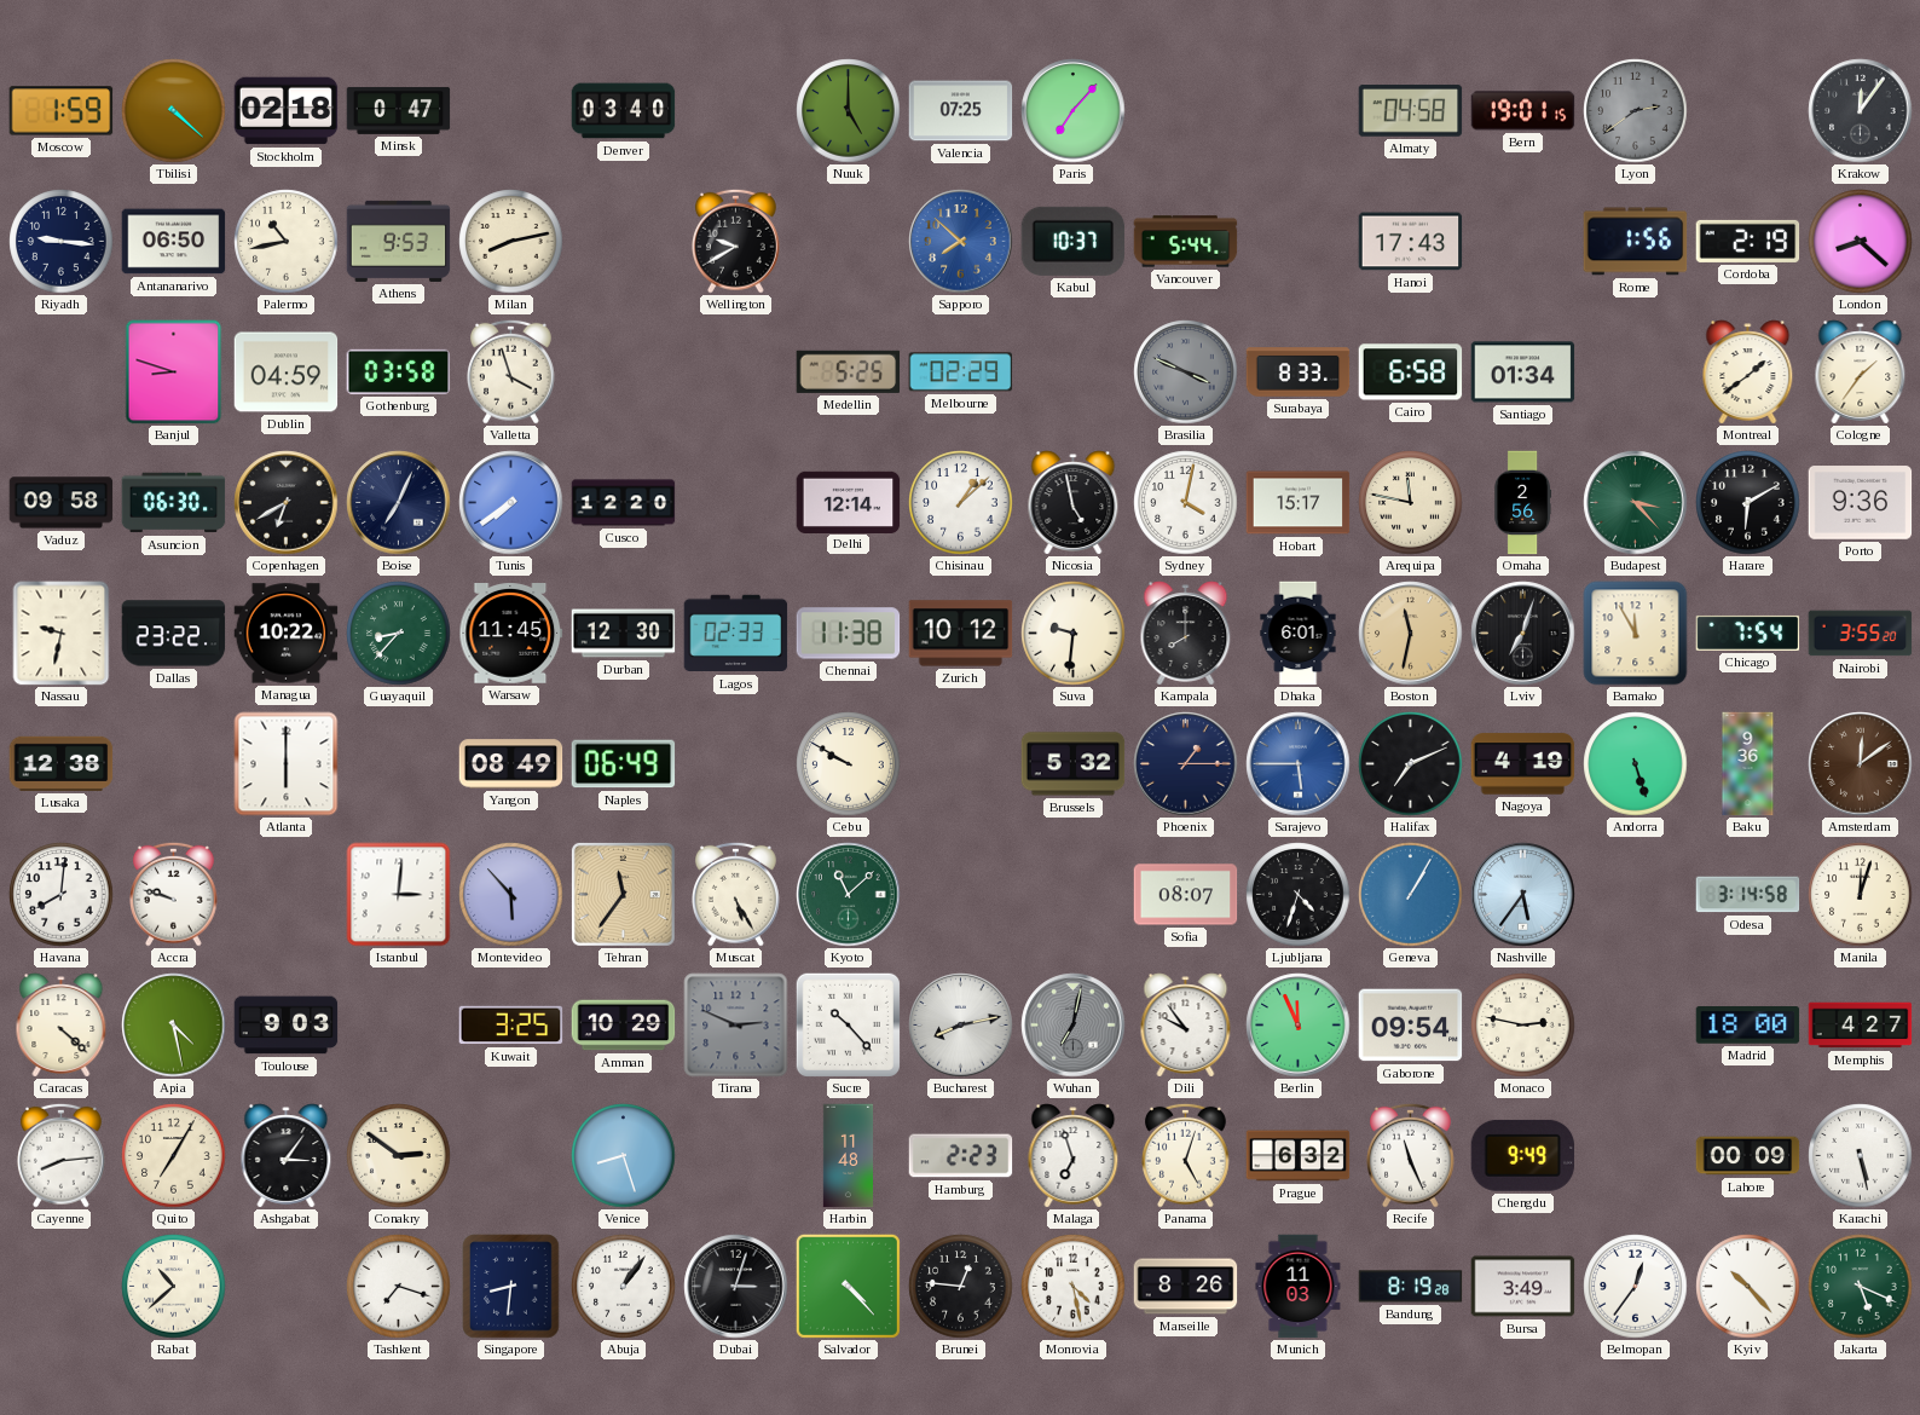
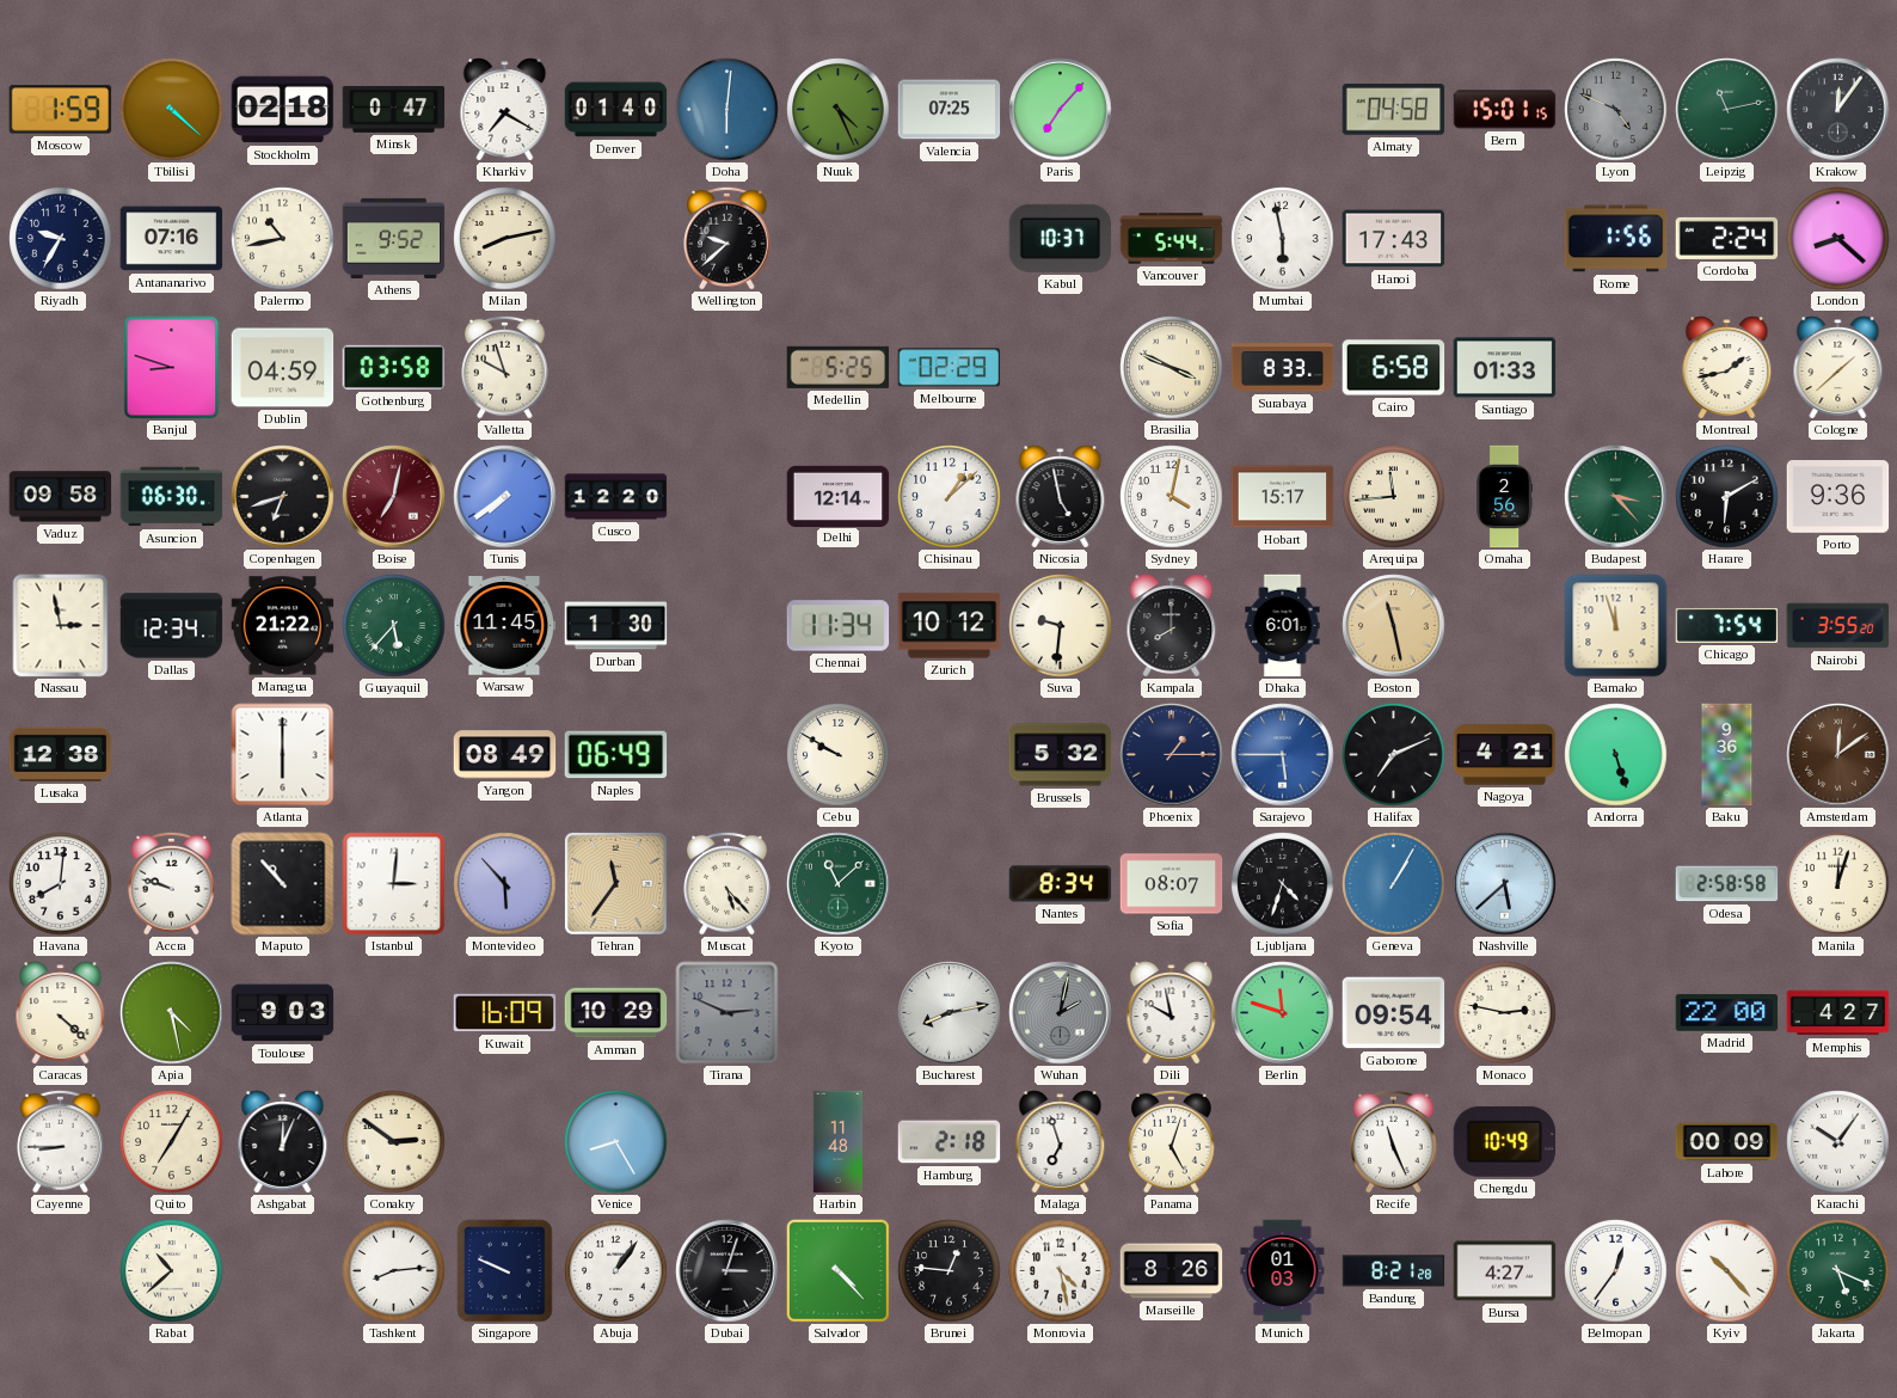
Kharkiv: none -> 7:20 (505, 110)
Denver: 03:40 -> 01:40 (616, 110)
Doha: none -> 6:01 (728, 110)
Nuuk: 5:00 -> 4:26 (839, 110)
Bern: 19:01 -> 15:01 (1505, 110)
Lyon: 2:39 -> 4:49 (1616, 110)
Leipzig: none -> 11:13 (1727, 110)
Riyadh: 9:16 -> 9:35 (61, 239)
Antananarivo: 06:50 -> 07:16 (172, 239)
Athens: 9:53 -> 9:52 (394, 238)
Wellington: 9:40 -> 9:38 (728, 238)
Sapporo: 7:52 -> none (961, 242)
Mumbai: none -> 5:58 (1283, 239)
Cordoba: 2:19 -> 2:24 (1727, 238)
Valletta: 3:57 -> 9:57 (505, 367)
Brasilia dial: grey -> cream (1172, 368)
Santiago: 01:34 -> 01:33 (1505, 368)
Montreal: 1:39 -> 1:43 (1727, 368)
Cologne: 1:36 -> 1:38 (1838, 368)
Copenhagen: 6:40 -> 6:42 (283, 497)
Boise: 7:04 -> 7:02 (394, 497)
Boise dial: navy -> burgundy (394, 497)
Arequipa: 11:47 -> 11:44 (1394, 497)
Nassau: 9:32 -> 2:58 (61, 626)
Dallas: 23:22 -> 12:34 (172, 626)
Managua: 10:22 -> 21:22 (283, 626)
Guayaquil: 8:37 -> 5:37 (394, 626)
Durban: 12:30 -> 1:30 (616, 626)
Lagos: 02:33 -> none (736, 634)
Chennai: 11:38 -> 11:34 (839, 626)
Boston: 11:32 -> 11:28 (1394, 626)
Lviv: 7:03 -> none (1523, 634)
Bamako: 11:55 -> 11:57 (1616, 626)
Nagoya: 4:19 -> 4:21 (1505, 755)
Maputo: none -> 10:53 (283, 884)
Muscat: 5:25 -> 5:23 (728, 883)
Nantes: none -> 8:34 (1061, 884)
Nashville: 5:36 -> 5:38 (1505, 884)
Odesa: 3:14 -> 2:58 (1727, 884)
Kuwait: 3:25 -> 16:09 (505, 1013)
Sucre: 10:23 -> none (848, 1024)
Wuhan: 7:02 -> 2:02 (1061, 1013)
Dili: 9:54 -> 9:58 (1172, 1013)
Berlin: 11:56 -> 11:48 (1283, 1013)
Madrid: 18:00 -> 22:00 (1727, 1013)
Cayenne: 8:14 -> 8:45 (61, 1141)
Ashgabat: 3:06 -> 12:04 (283, 1142)
Venice: 8:27 -> 8:25 (616, 1142)
Hamburg: 2:23 -> 2:18 (950, 1142)
Prague: 6:32 -> none (1299, 1156)
Chengdu: 9:49 -> 10:49 (1505, 1141)
Karachi: 5:28 -> 10:06 (1838, 1142)
Tashkent: 7:18 -> 8:14 (394, 1271)
Singapore: 8:31 -> 9:49 (505, 1271)
Munich: 11:03 -> 01:03 (1283, 1271)
Bandung: 8:19 -> 8:21 (1394, 1271)
Bursa: 3:49 -> 4:27 (1505, 1271)
